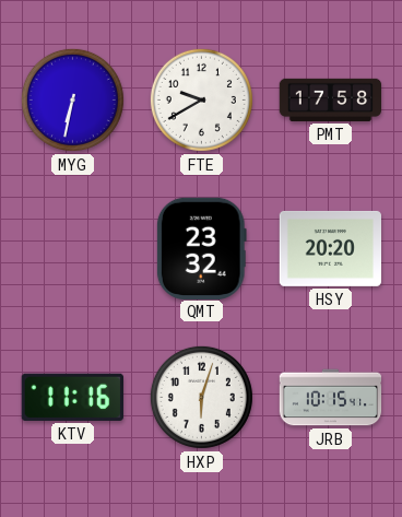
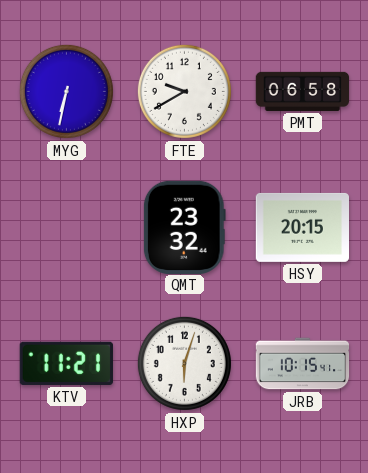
PMT: 17:58 -> 06:58 (303, 91)
HSY: 20:20 -> 20:15 (302, 227)
KTV: 11:16 -> 11:21 (66, 363)
